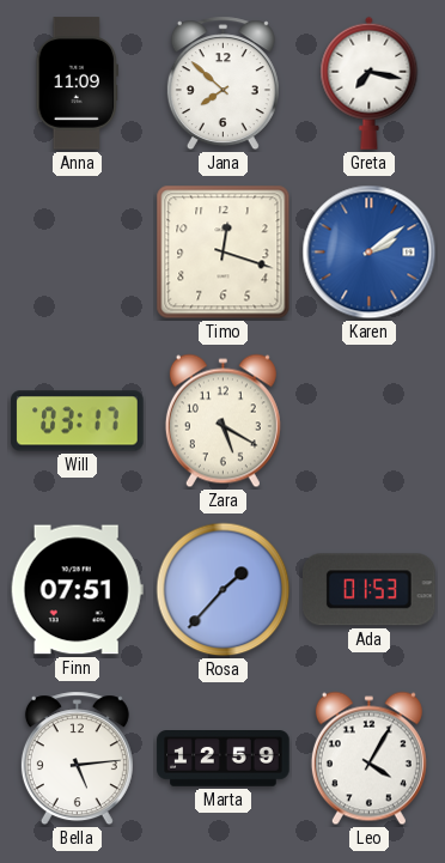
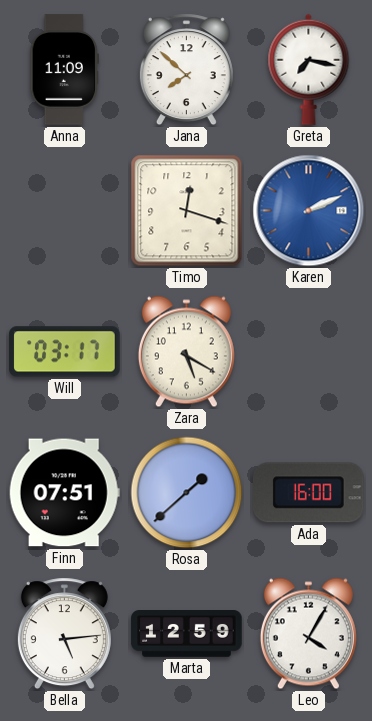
Karen: 2:09 -> 2:11 (309, 211)
Rosa: 1:37 -> 1:38 (187, 493)
Ada: 01:53 -> 16:00 (309, 493)
